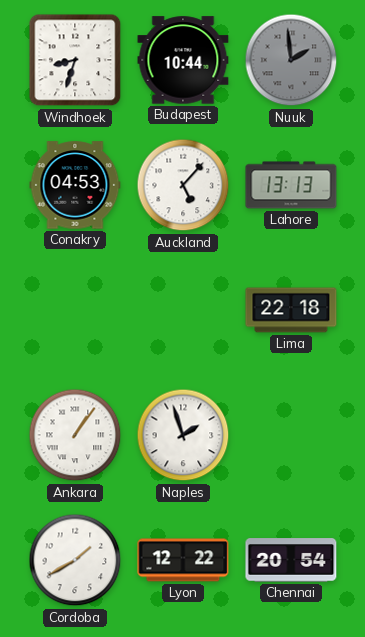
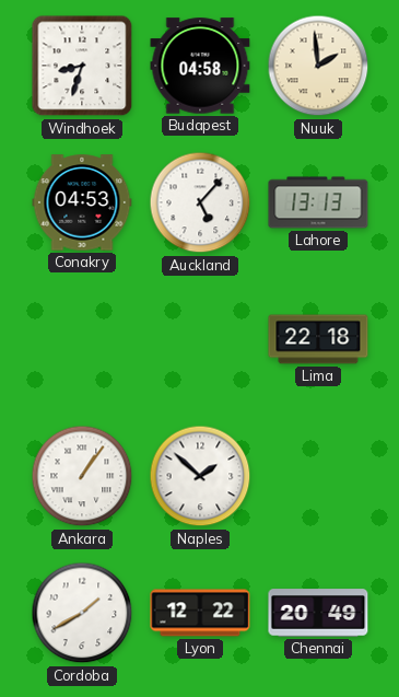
Budapest: 10:44 -> 04:58 (200, 66)
Nuuk dial: grey -> cream (318, 66)
Naples: 1:57 -> 1:52 (200, 476)
Chennai: 20:54 -> 20:49 (318, 613)
